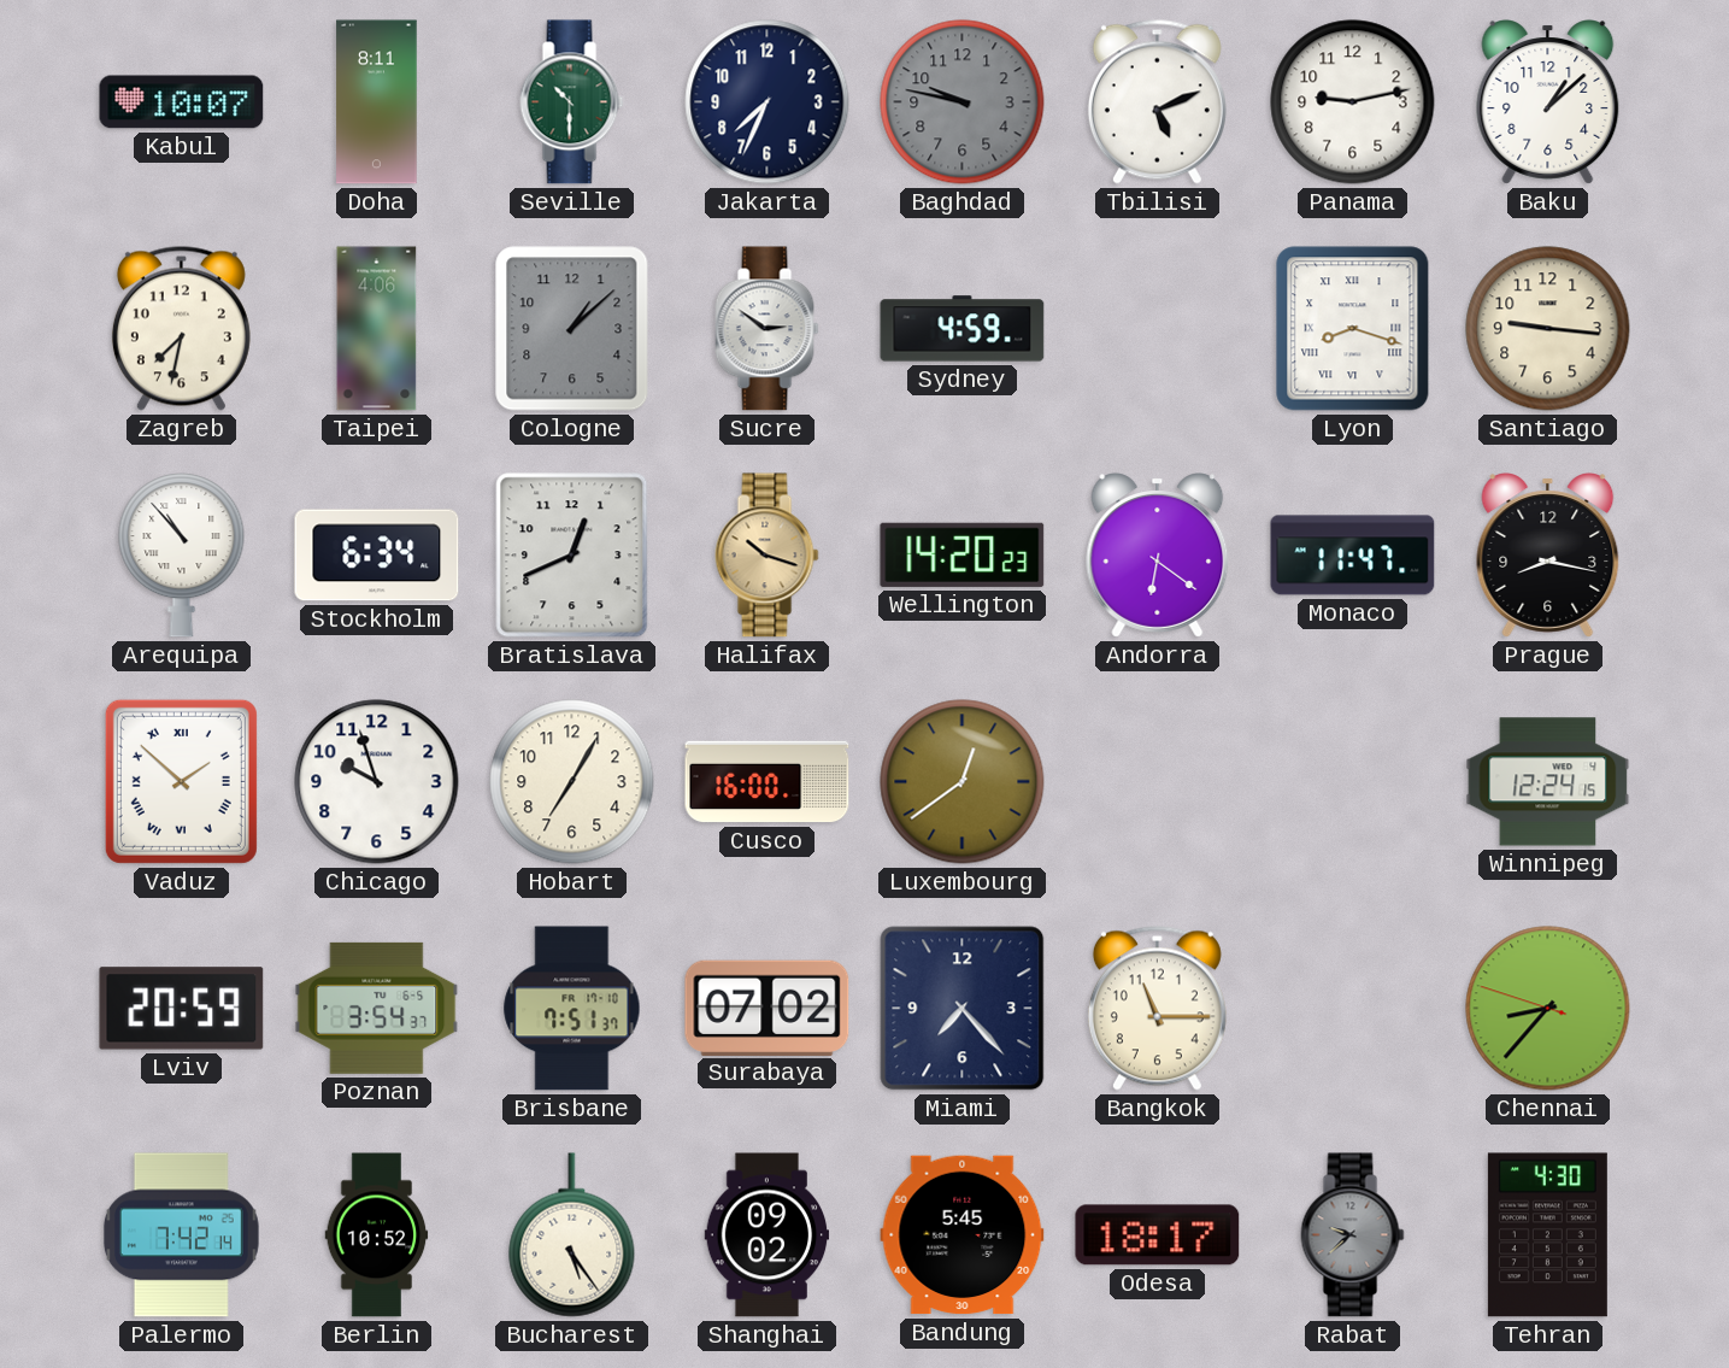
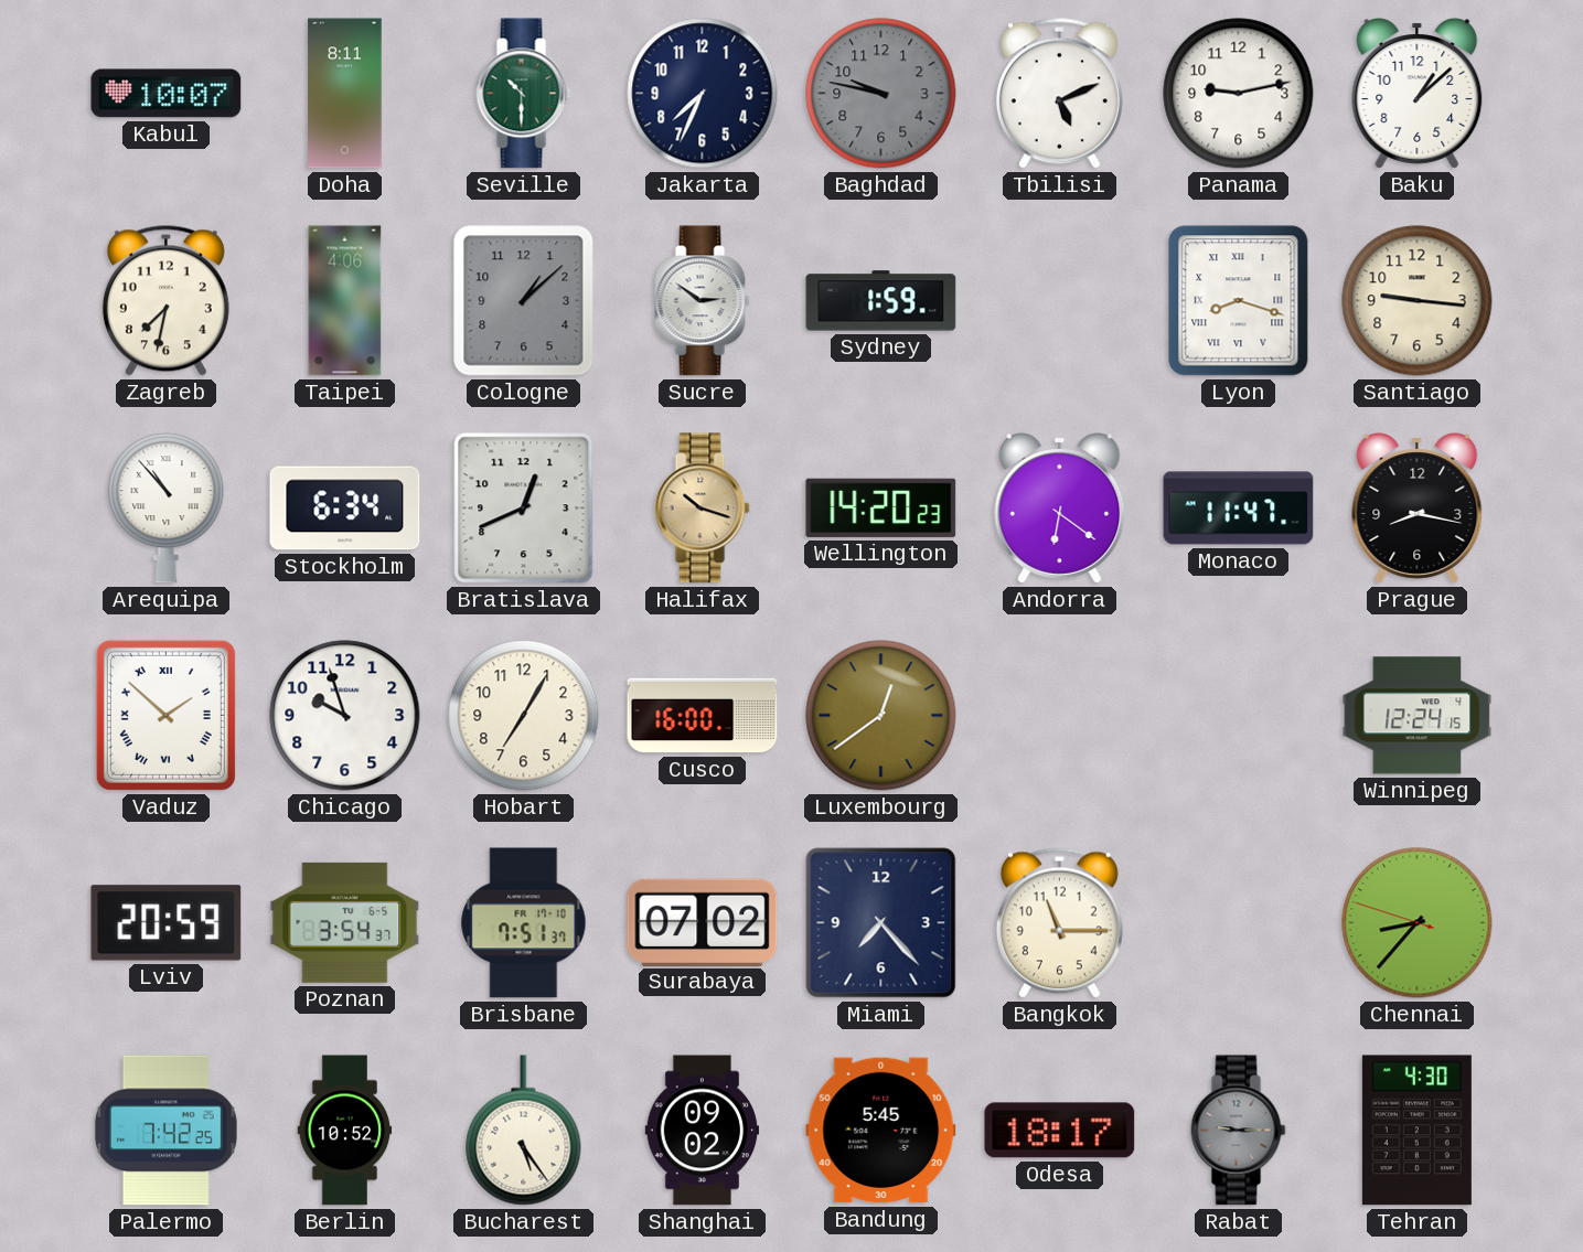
Sydney: 4:59 -> 1:59 (881, 301)
Palermo: 7:42:14 -> 7:42:25 (165, 1131)
Rabat: 9:38 -> 9:15 (1239, 1131)
